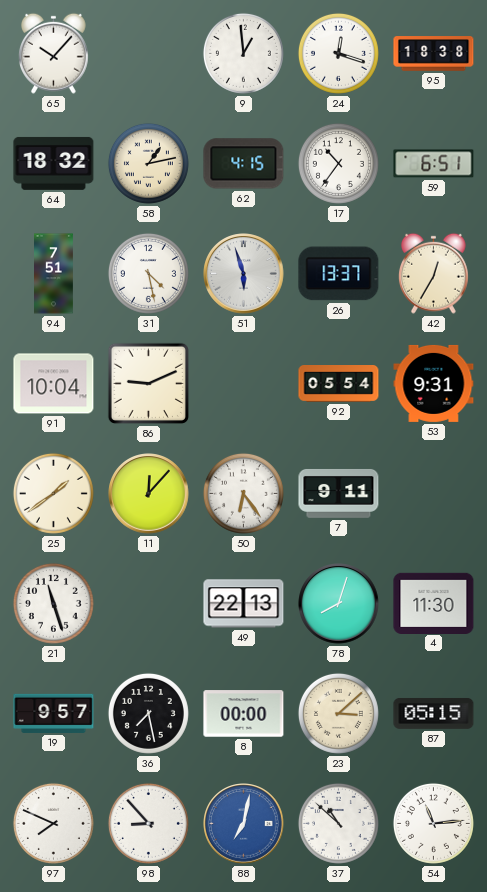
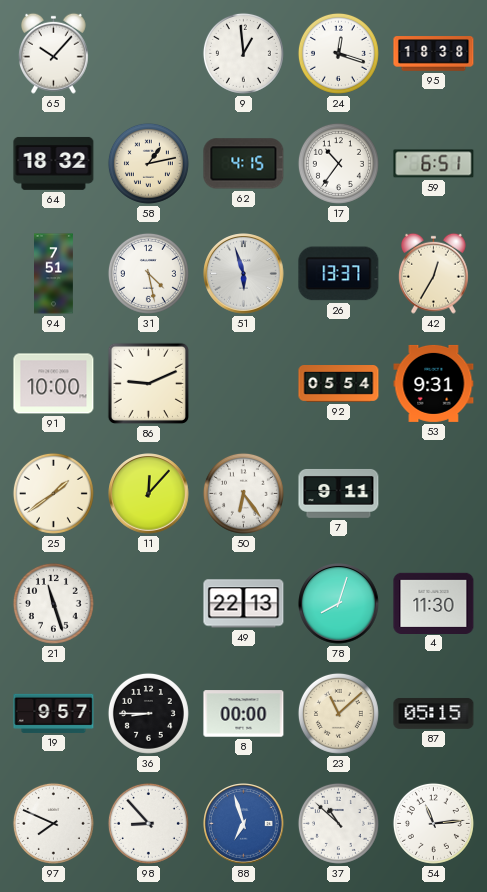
91: 10:04 -> 10:00 (54, 384)
36: 7:28 -> 8:45 (148, 713)
23: 3:08 -> 11:08 (338, 713)
88: 7:02 -> 6:57 (244, 824)
